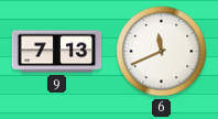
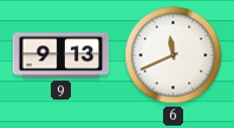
9: 7:13 -> 9:13 (61, 56)
